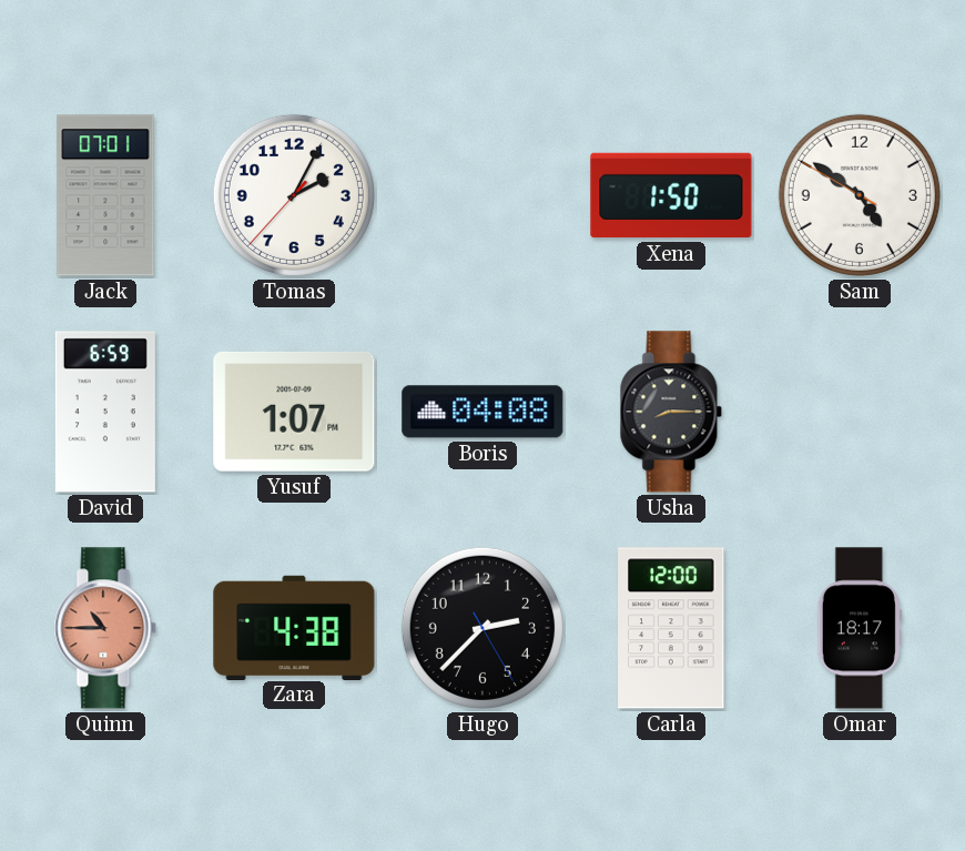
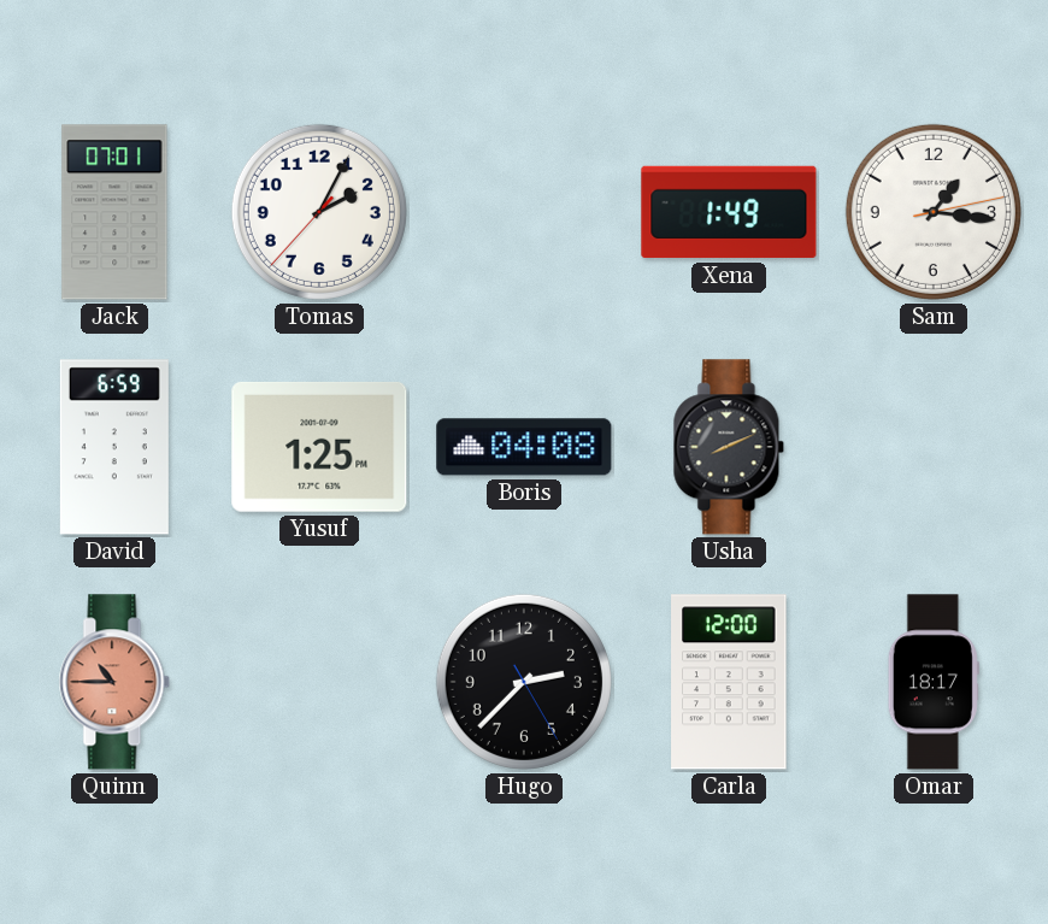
Xena: 1:50 -> 1:49 (729, 212)
Sam: 4:50 -> 1:16 (934, 212)
Yusuf: 1:07 -> 1:25 (319, 447)
Usha: 8:15 -> 8:11 (729, 447)
Zara: 4:38 -> none (294, 627)
